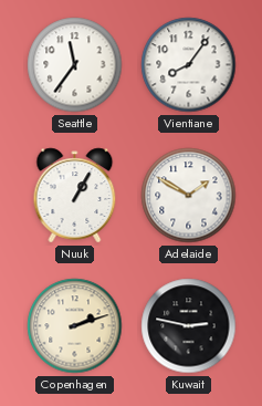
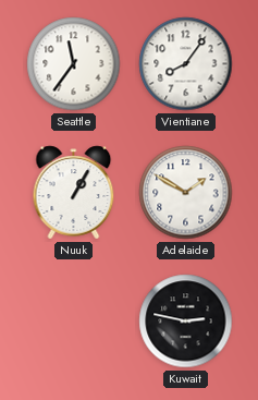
Copenhagen: 2:12 -> none (75, 326)
